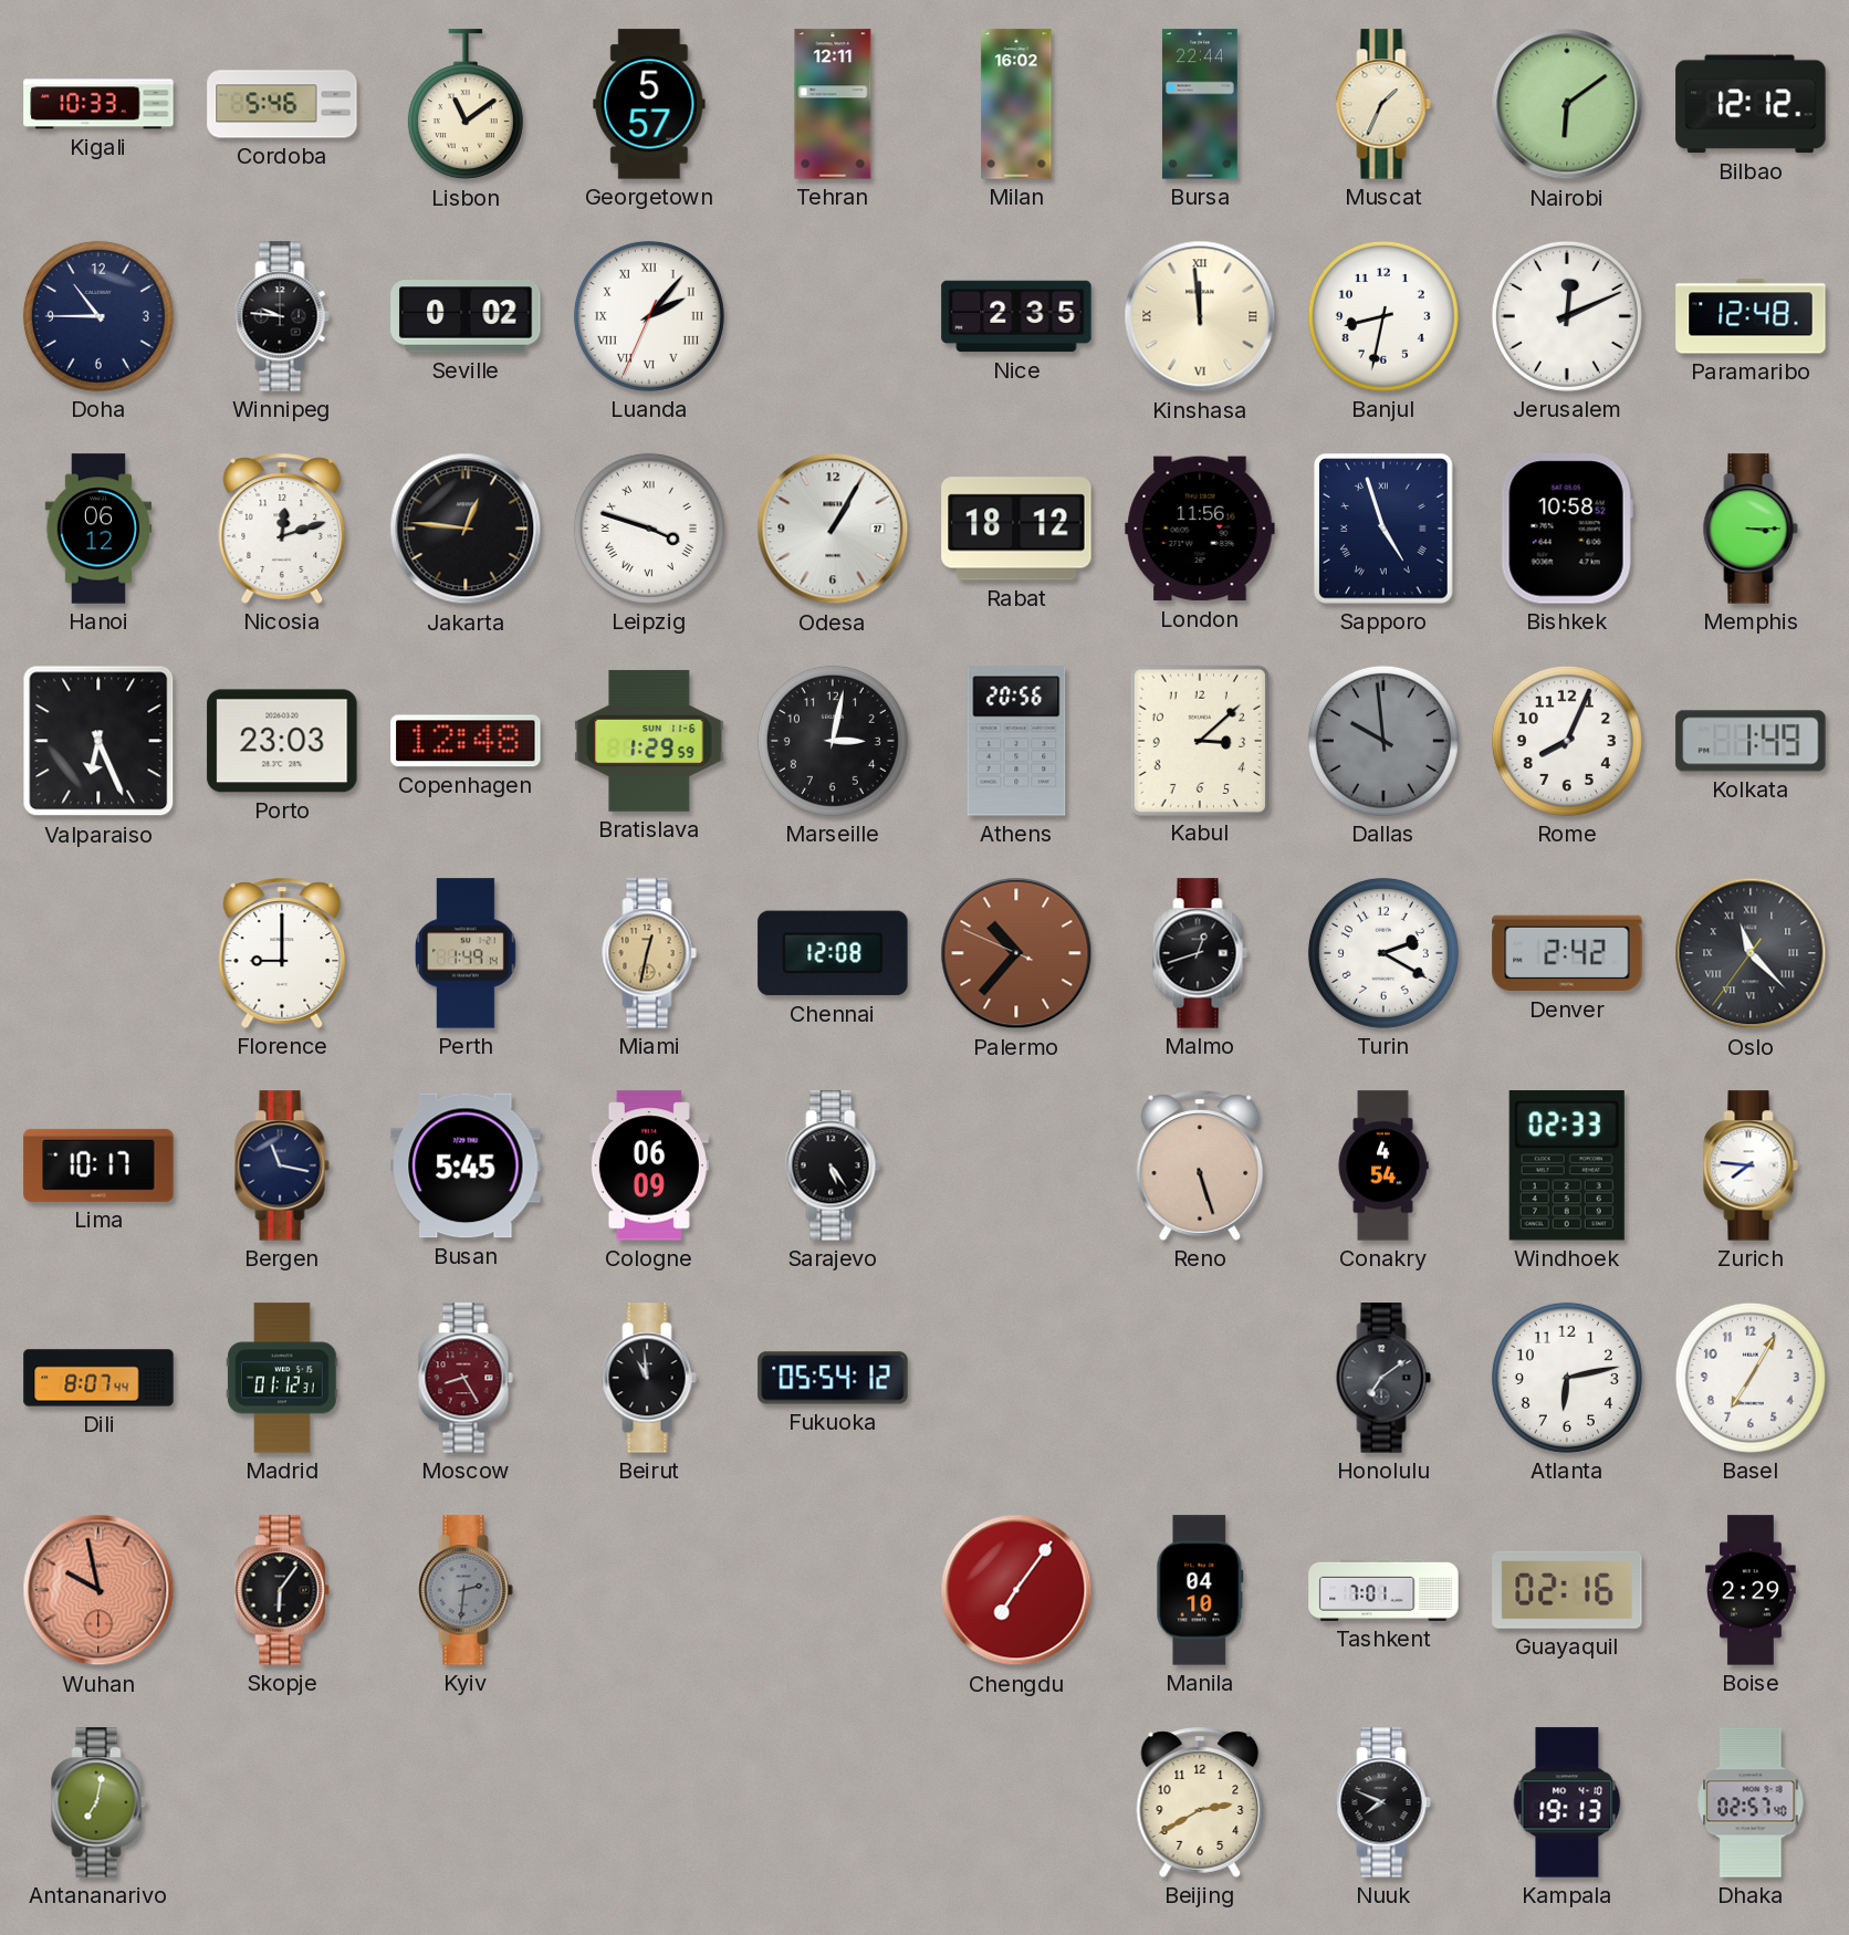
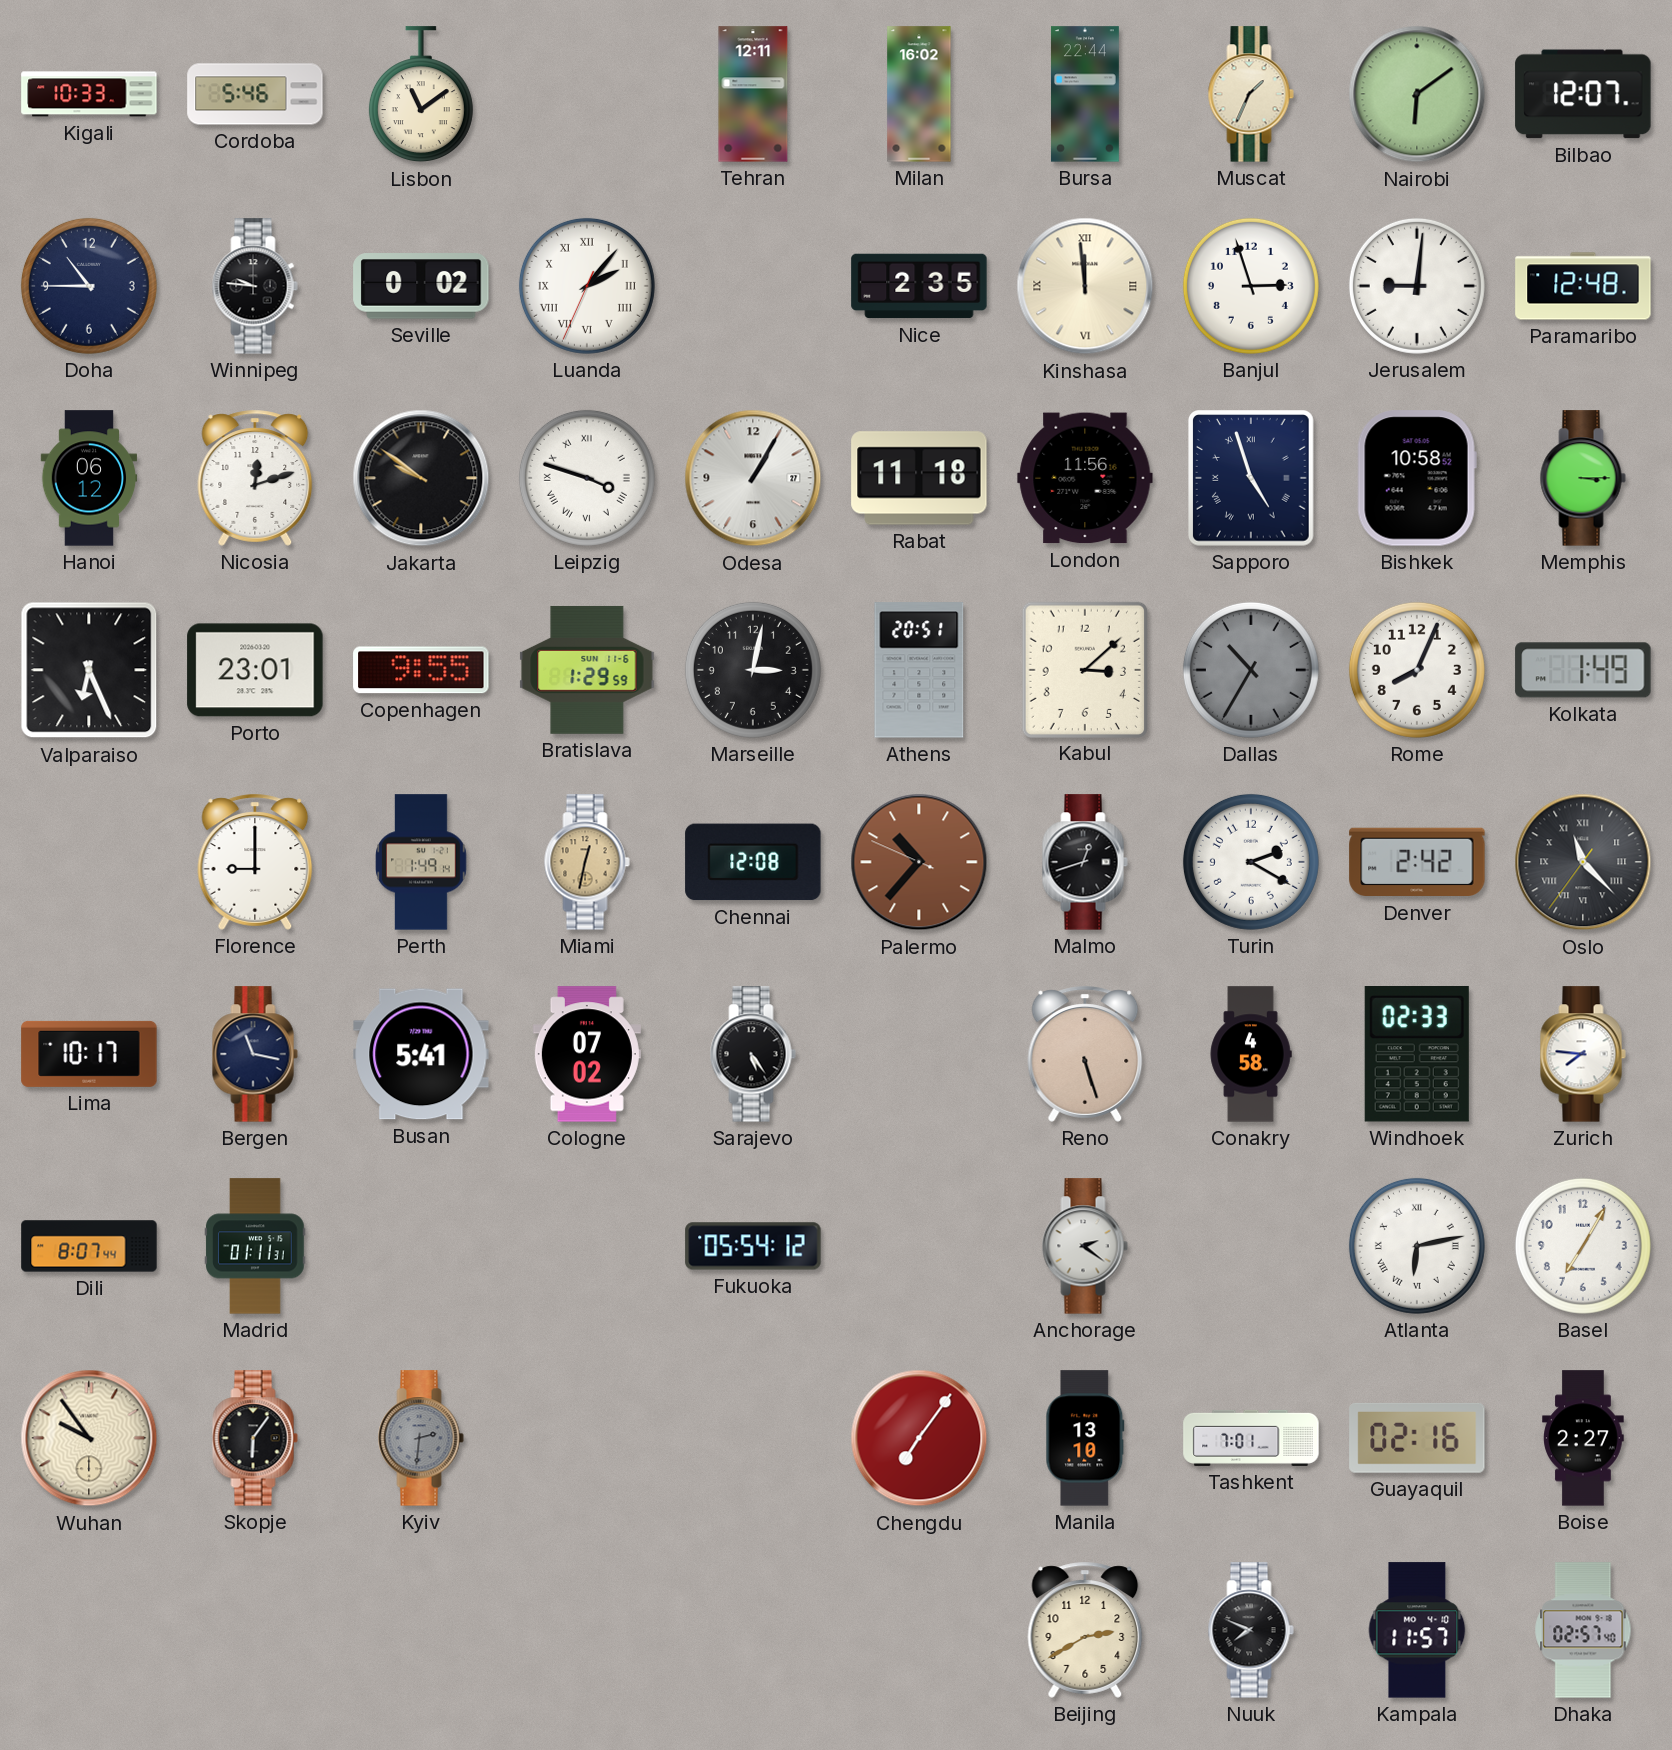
Georgetown: 5:57 -> none (649, 104)
Bilbao: 12:12 -> 12:07 (1583, 94)
Banjul: 8:32 -> 2:57 (1251, 286)
Jerusalem: 12:11 -> 9:01 (1417, 286)
Jakarta: 12:46 -> 9:51 (421, 478)
Rabat: 18:12 -> 11:18 (919, 478)
Porto: 23:03 -> 23:01 (255, 670)
Copenhagen: 12:48 -> 9:55 (421, 670)
Athens: 20:56 -> 20:51 (919, 670)
Dallas: 9:59 -> 10:35 (1251, 670)
Busan: 5:45 -> 5:41 (421, 1054)
Cologne: 06:09 -> 07:02 (587, 1054)
Conakry: 4:54 -> 4:58 (1251, 1054)
Madrid: 01:12 -> 01:11 (255, 1246)
Moscow: 8:25 -> none (466, 1378)
Beirut: 10:59 -> none (649, 1378)
Anchorage: none -> 2:21 (1085, 1246)
Honolulu: 7:09 -> none (1383, 1378)
Atlanta numerals: Arabic -> Roman (1417, 1246)
Wuhan: 9:58 -> 9:54 (89, 1438)
Wuhan dial: salmon -> cream (89, 1438)
Manila: 04:10 -> 13:10 (1085, 1438)
Boise: 2:29 -> 2:27 (1583, 1438)
Antananarivo: 7:02 -> none (98, 1802)
Kampala: 19:13 -> 11:57 (1417, 1630)
